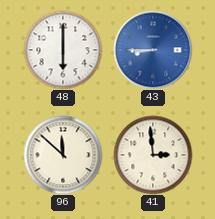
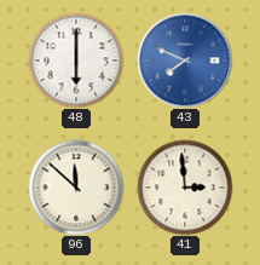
43: 8:45 -> 7:49 (185, 61)
